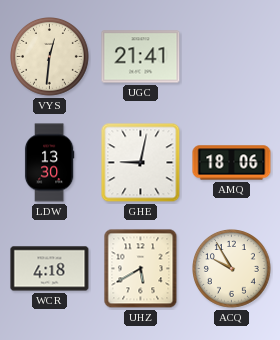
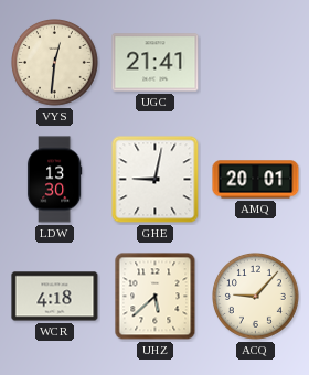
AMQ: 18:06 -> 20:01 (256, 180)
UHZ: 5:40 -> 5:38 (156, 297)
ACQ: 9:55 -> 9:07 (256, 297)
